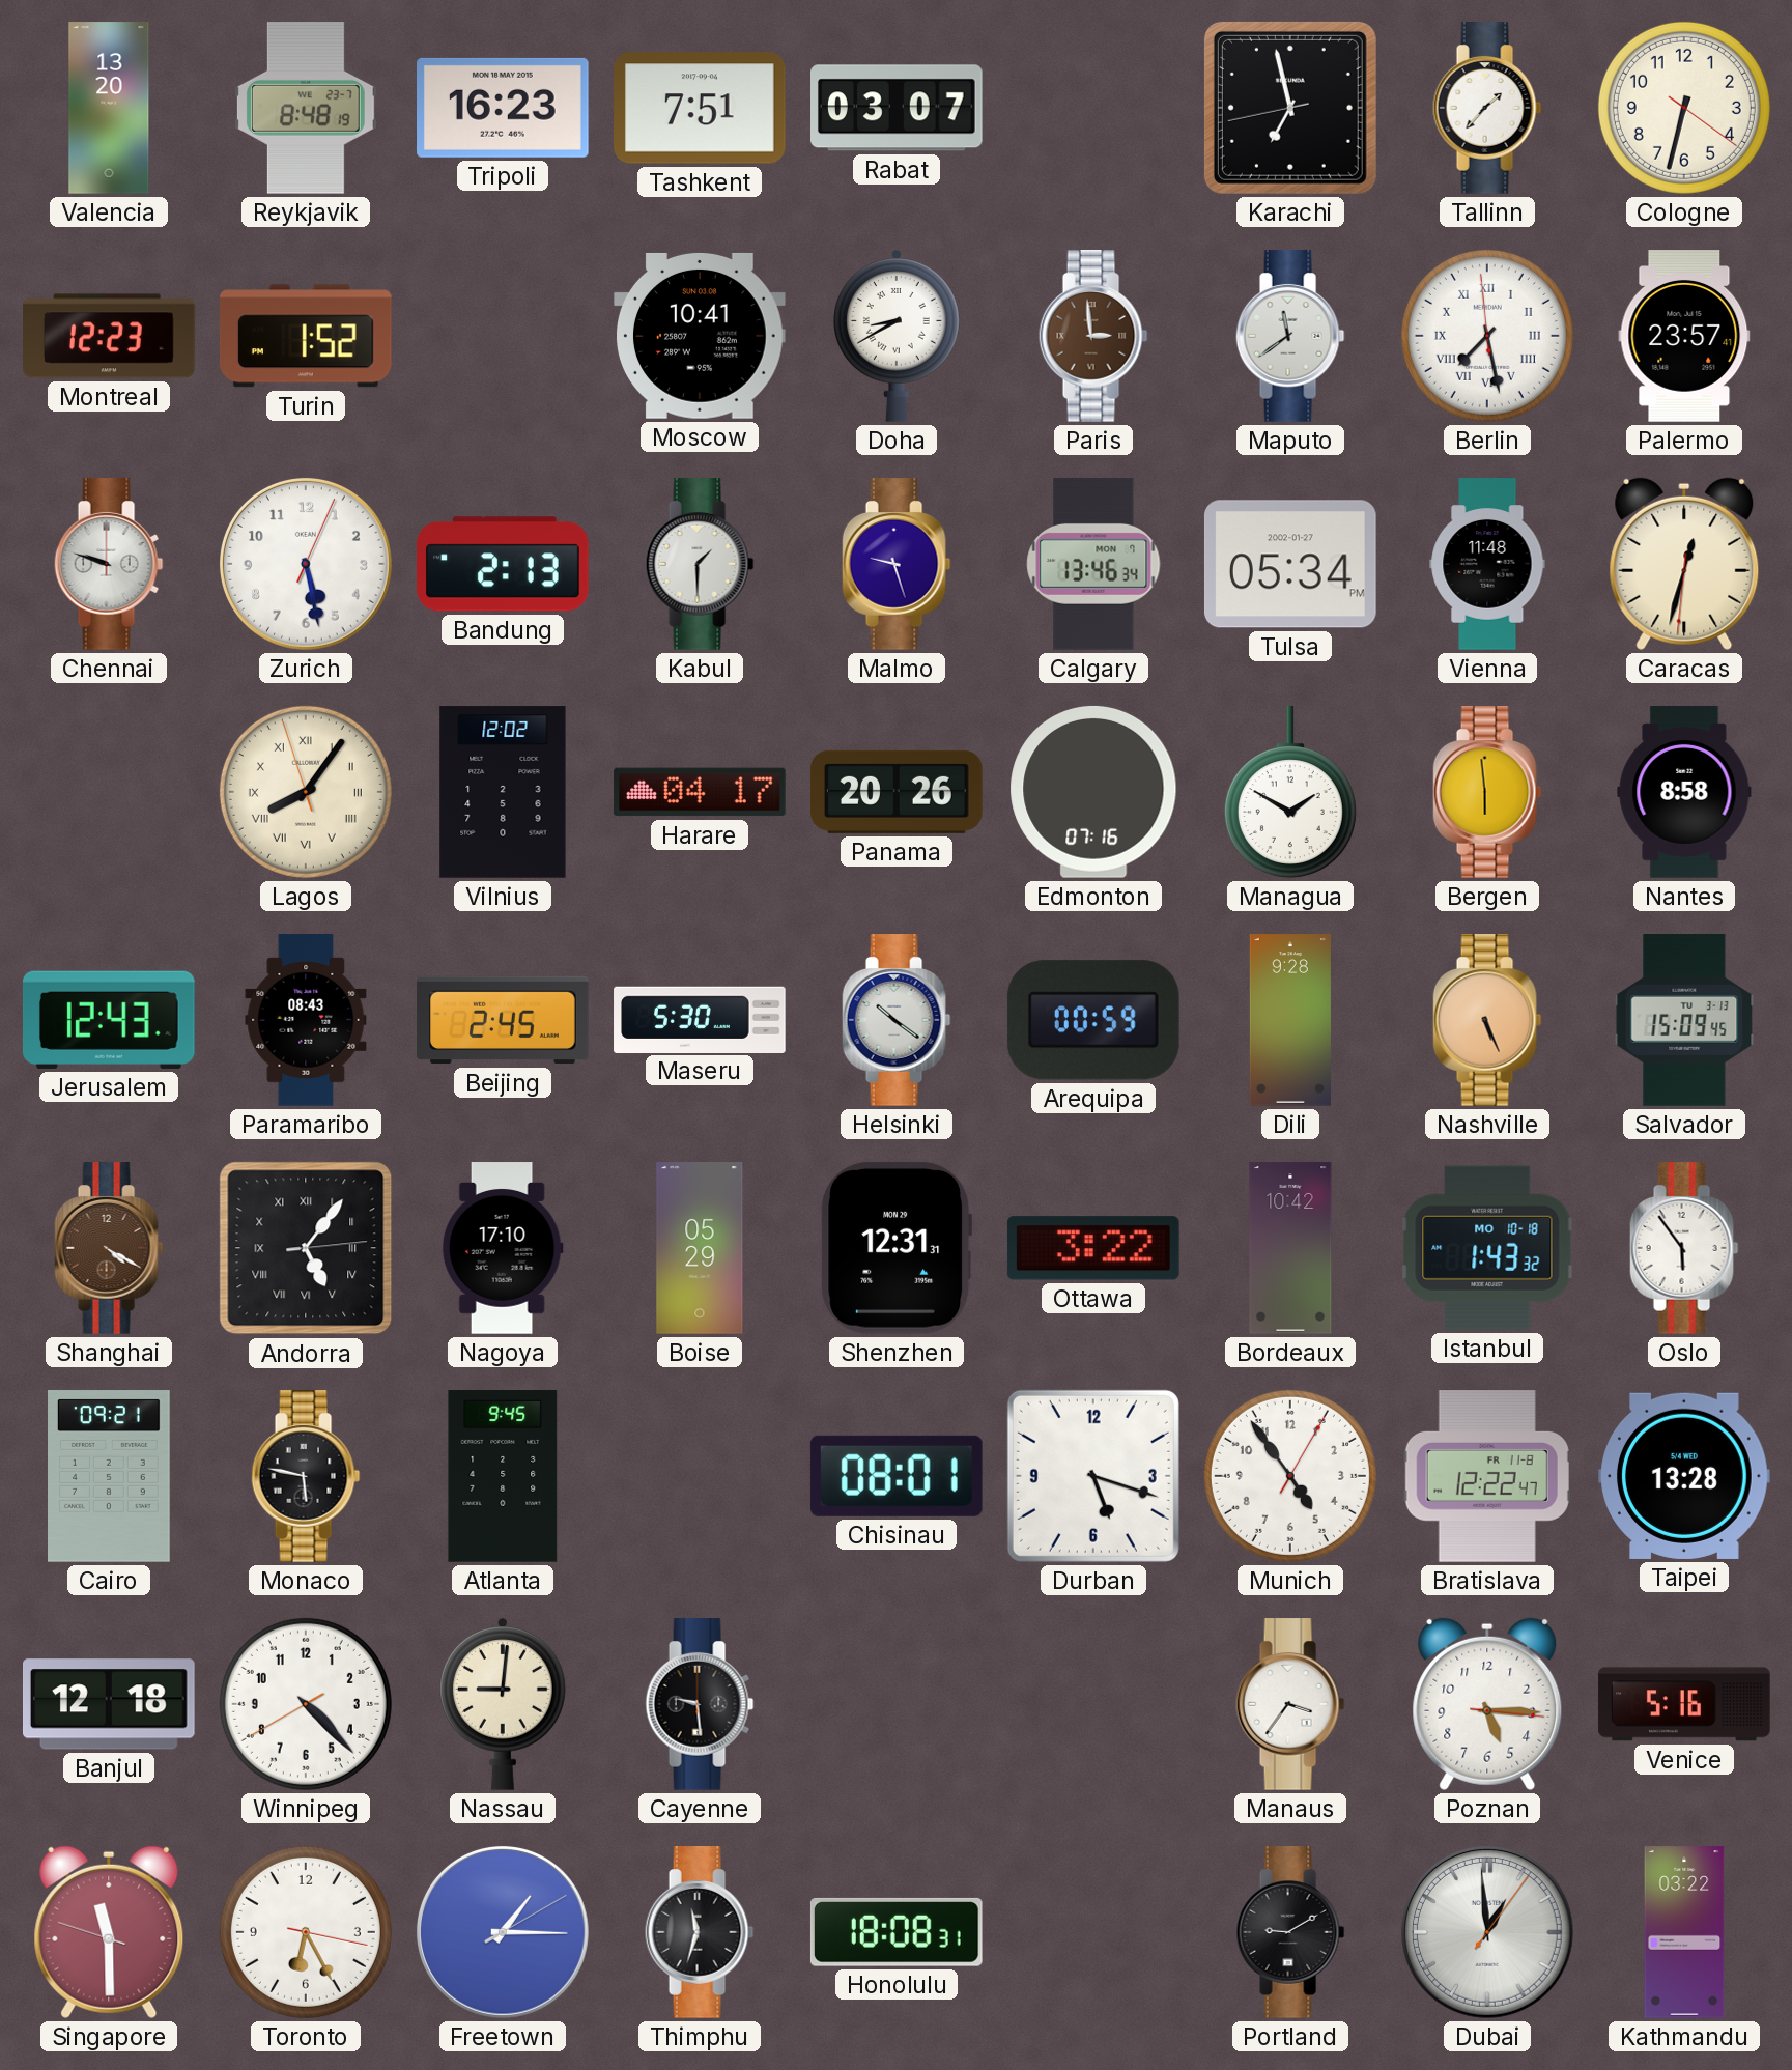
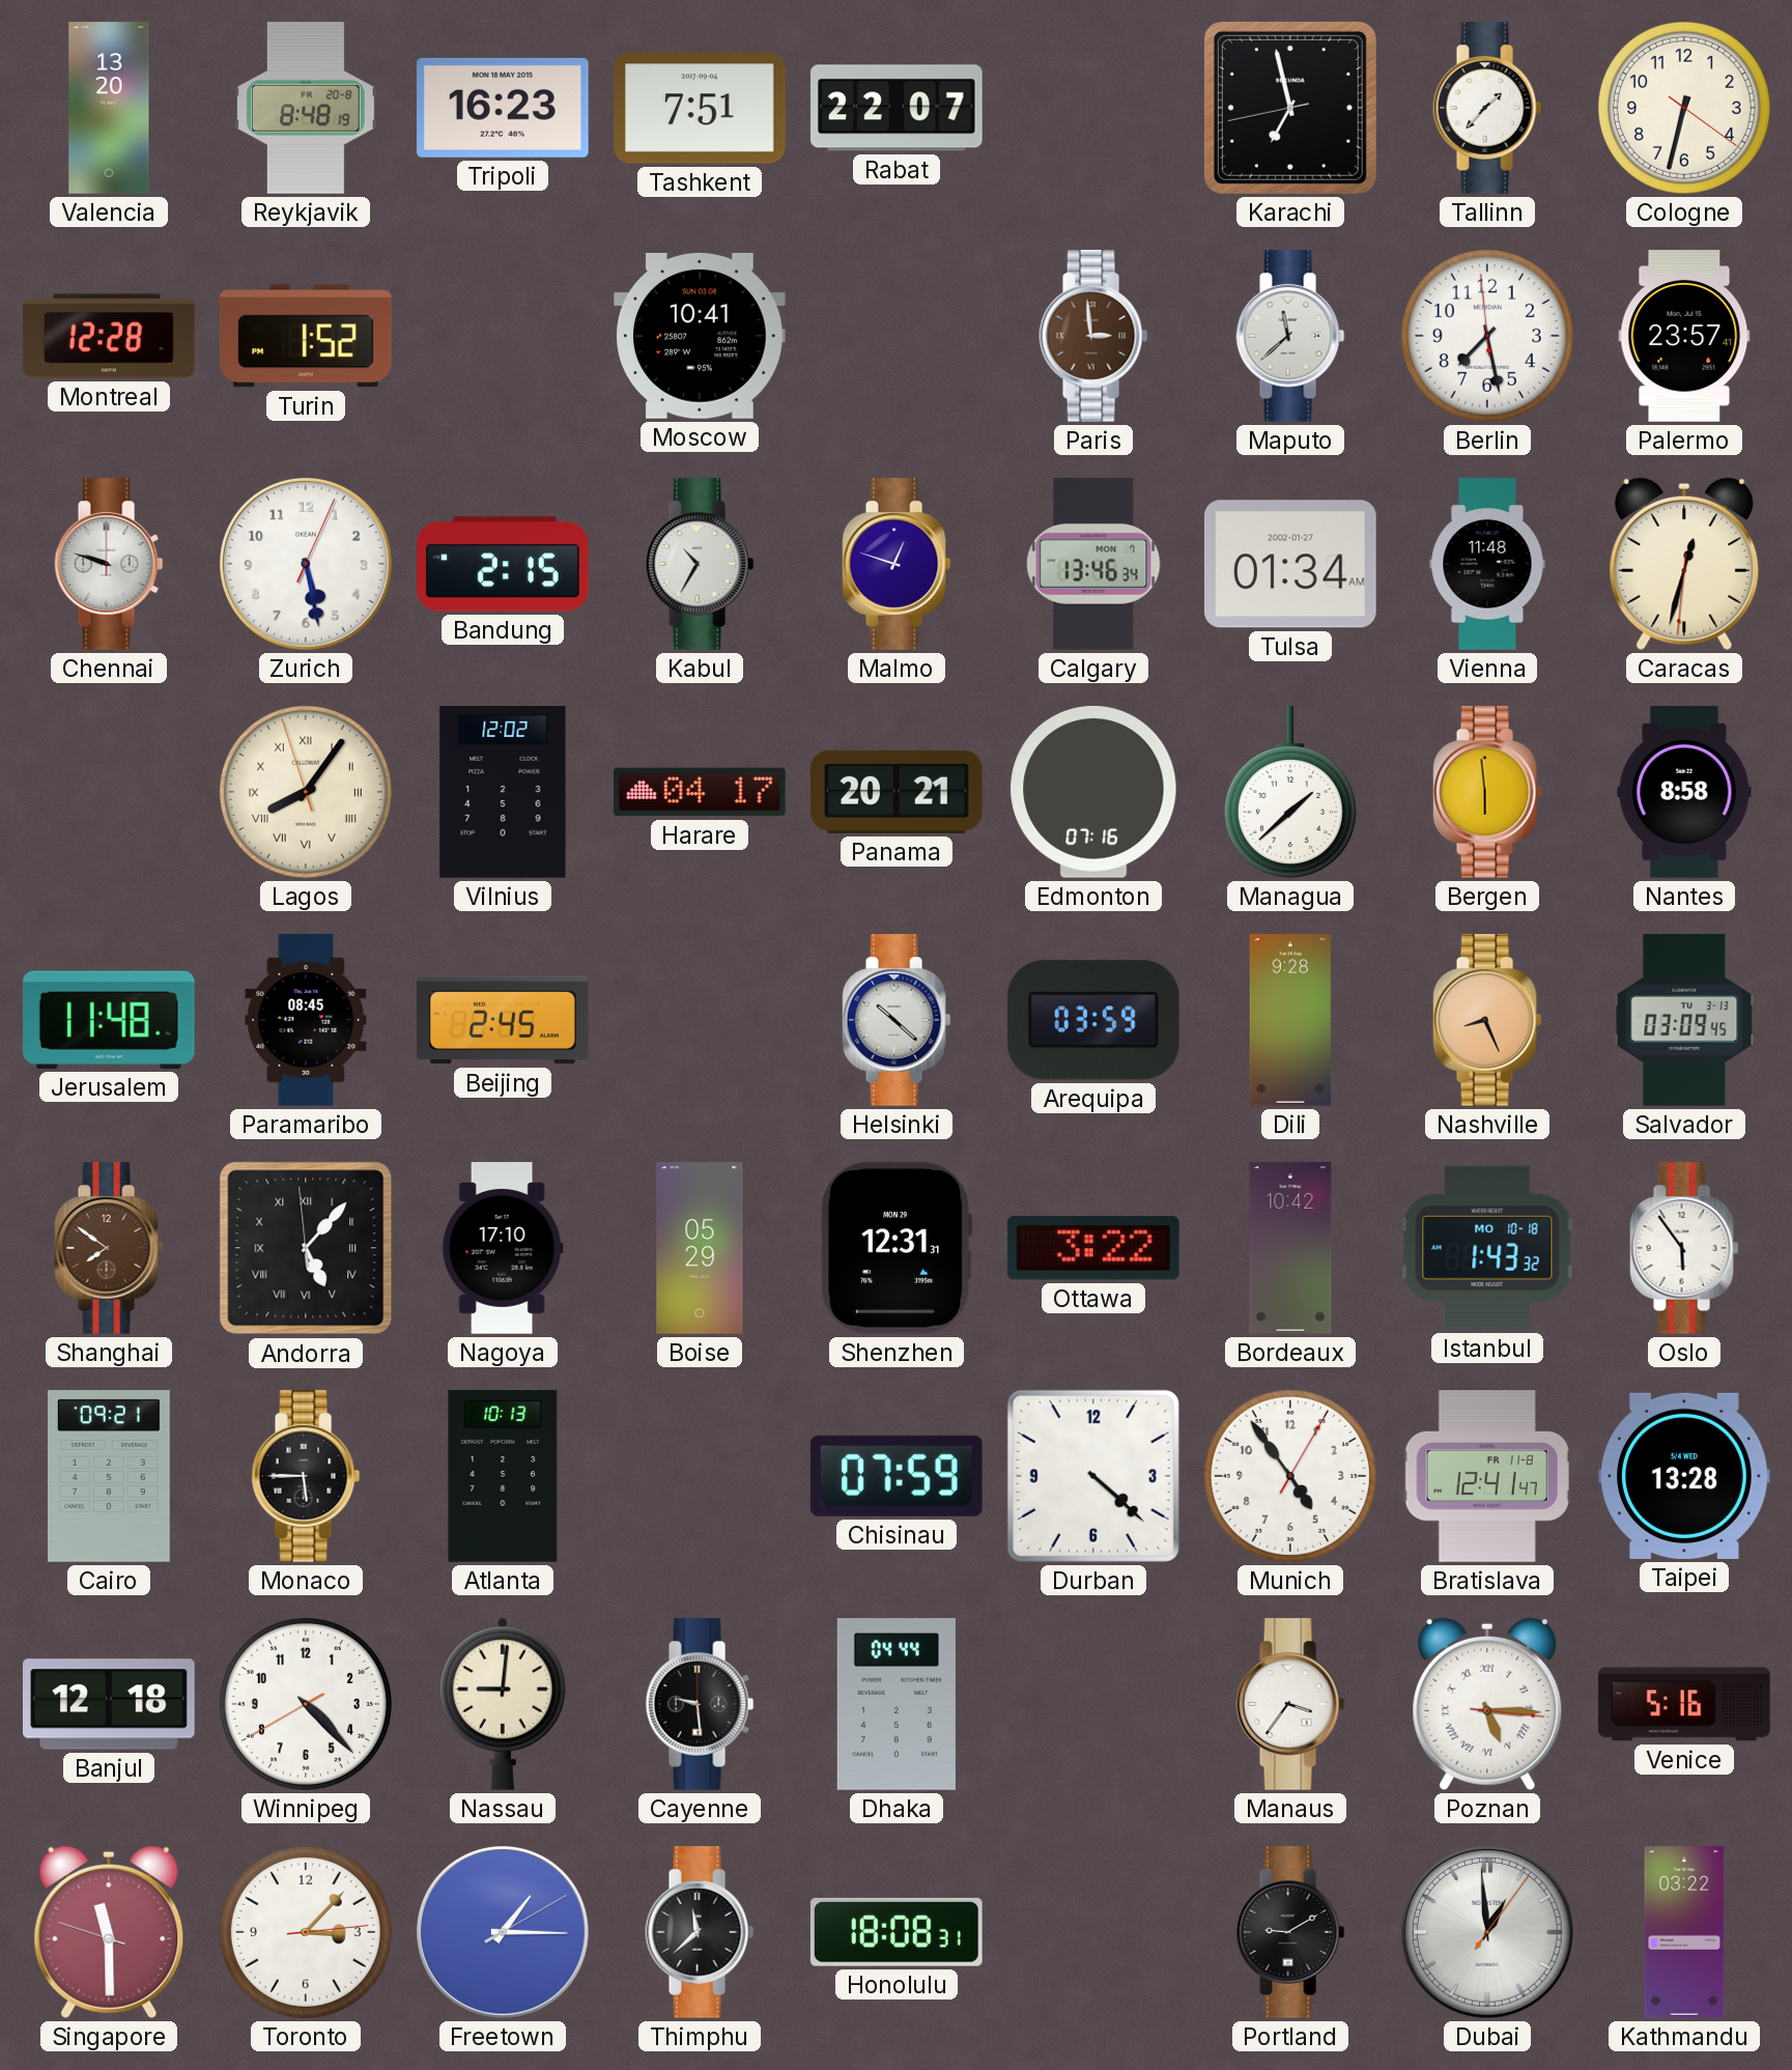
Reykjavik date: WE 23-7 -> FR 20-8 (306, 109)
Rabat: 03:07 -> 22:07 (898, 108)
Montreal: 12:23 -> 12:28 (109, 336)
Doha: 8:40 -> none (897, 336)
Maputo: 11:39 -> 11:38 (1290, 336)
Berlin numerals: Roman -> Arabic (1487, 336)
Bandung: 2:13 -> 2:15 (504, 564)
Kabul: 1:30 -> 10:35 (700, 564)
Malmo: 9:27 -> 12:48 (897, 564)
Tulsa: 05:34 -> 01:34 (1290, 564)
Panama: 20:26 -> 20:21 (897, 792)
Managua: 1:50 -> 1:38 (1290, 793)
Jerusalem: 12:43 -> 11:48 (109, 1020)
Paramaribo: 08:43 -> 08:45 (306, 1020)
Maseru: 5:30 -> none (700, 1019)
Helsinki: 10:21 -> 10:22 (897, 1020)
Arequipa: 00:59 -> 03:59 (1093, 1020)
Nashville: 5:26 -> 8:26 (1487, 1020)
Salvador: 15:09 -> 03:09 (1684, 1020)
Shanghai: 4:20 -> 7:51 (109, 1248)
Andorra: 5:06:14 -> 5:06:59 (306, 1248)
Monaco: 5:47 -> 5:45 (306, 1476)
Atlanta: 9:45 -> 10:13 (503, 1477)
Chisinau: 08:01 -> 07:59 (897, 1476)
Durban: 5:18 -> 4:22 (1093, 1476)
Bratislava: 12:22 -> 12:41 (1487, 1476)
Dhaka: none -> 04:44 (897, 1704)
Poznan numerals: Arabic -> Roman (1487, 1704)
Toronto: 6:25 -> 3:07 (306, 1932)
Thimphu: 11:33 -> 11:38 (700, 1932)
